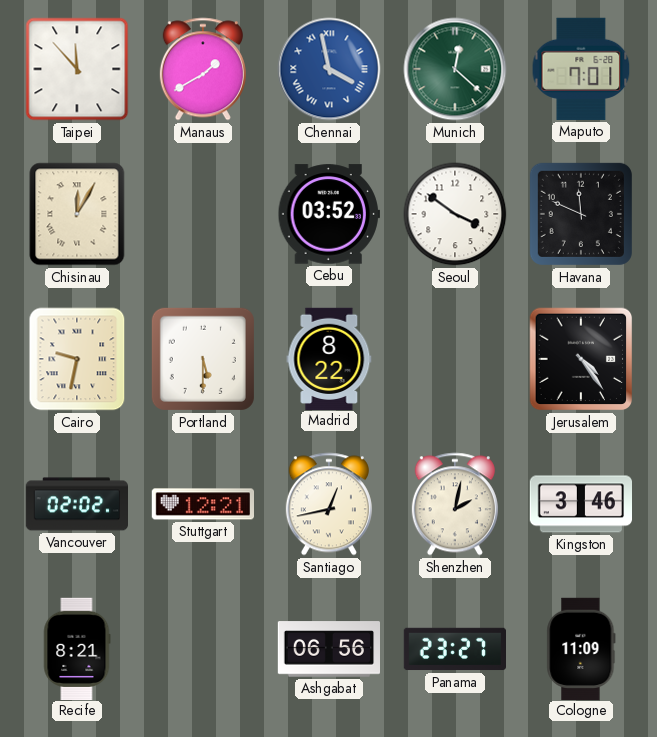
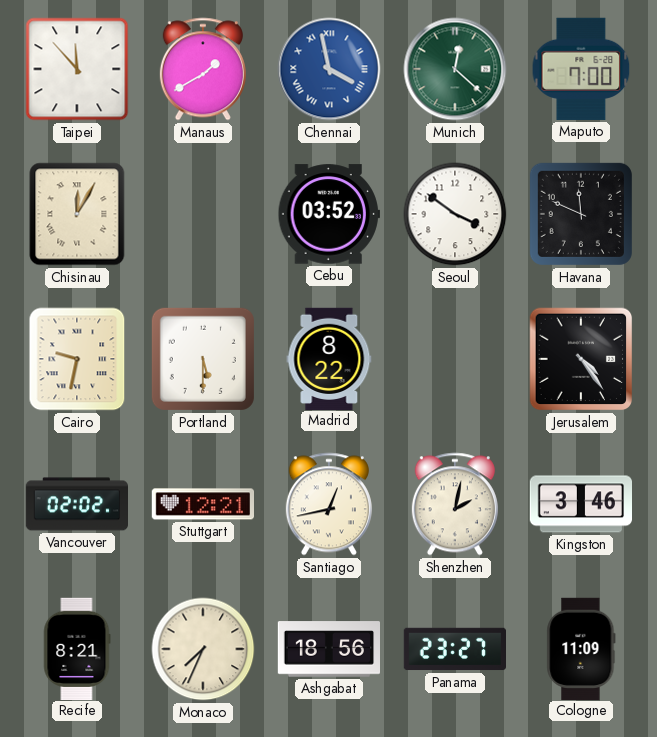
Maputo: 7:01 -> 7:00 (581, 69)
Monaco: none -> 7:34 (203, 649)
Ashgabat: 06:56 -> 18:56 (328, 649)
